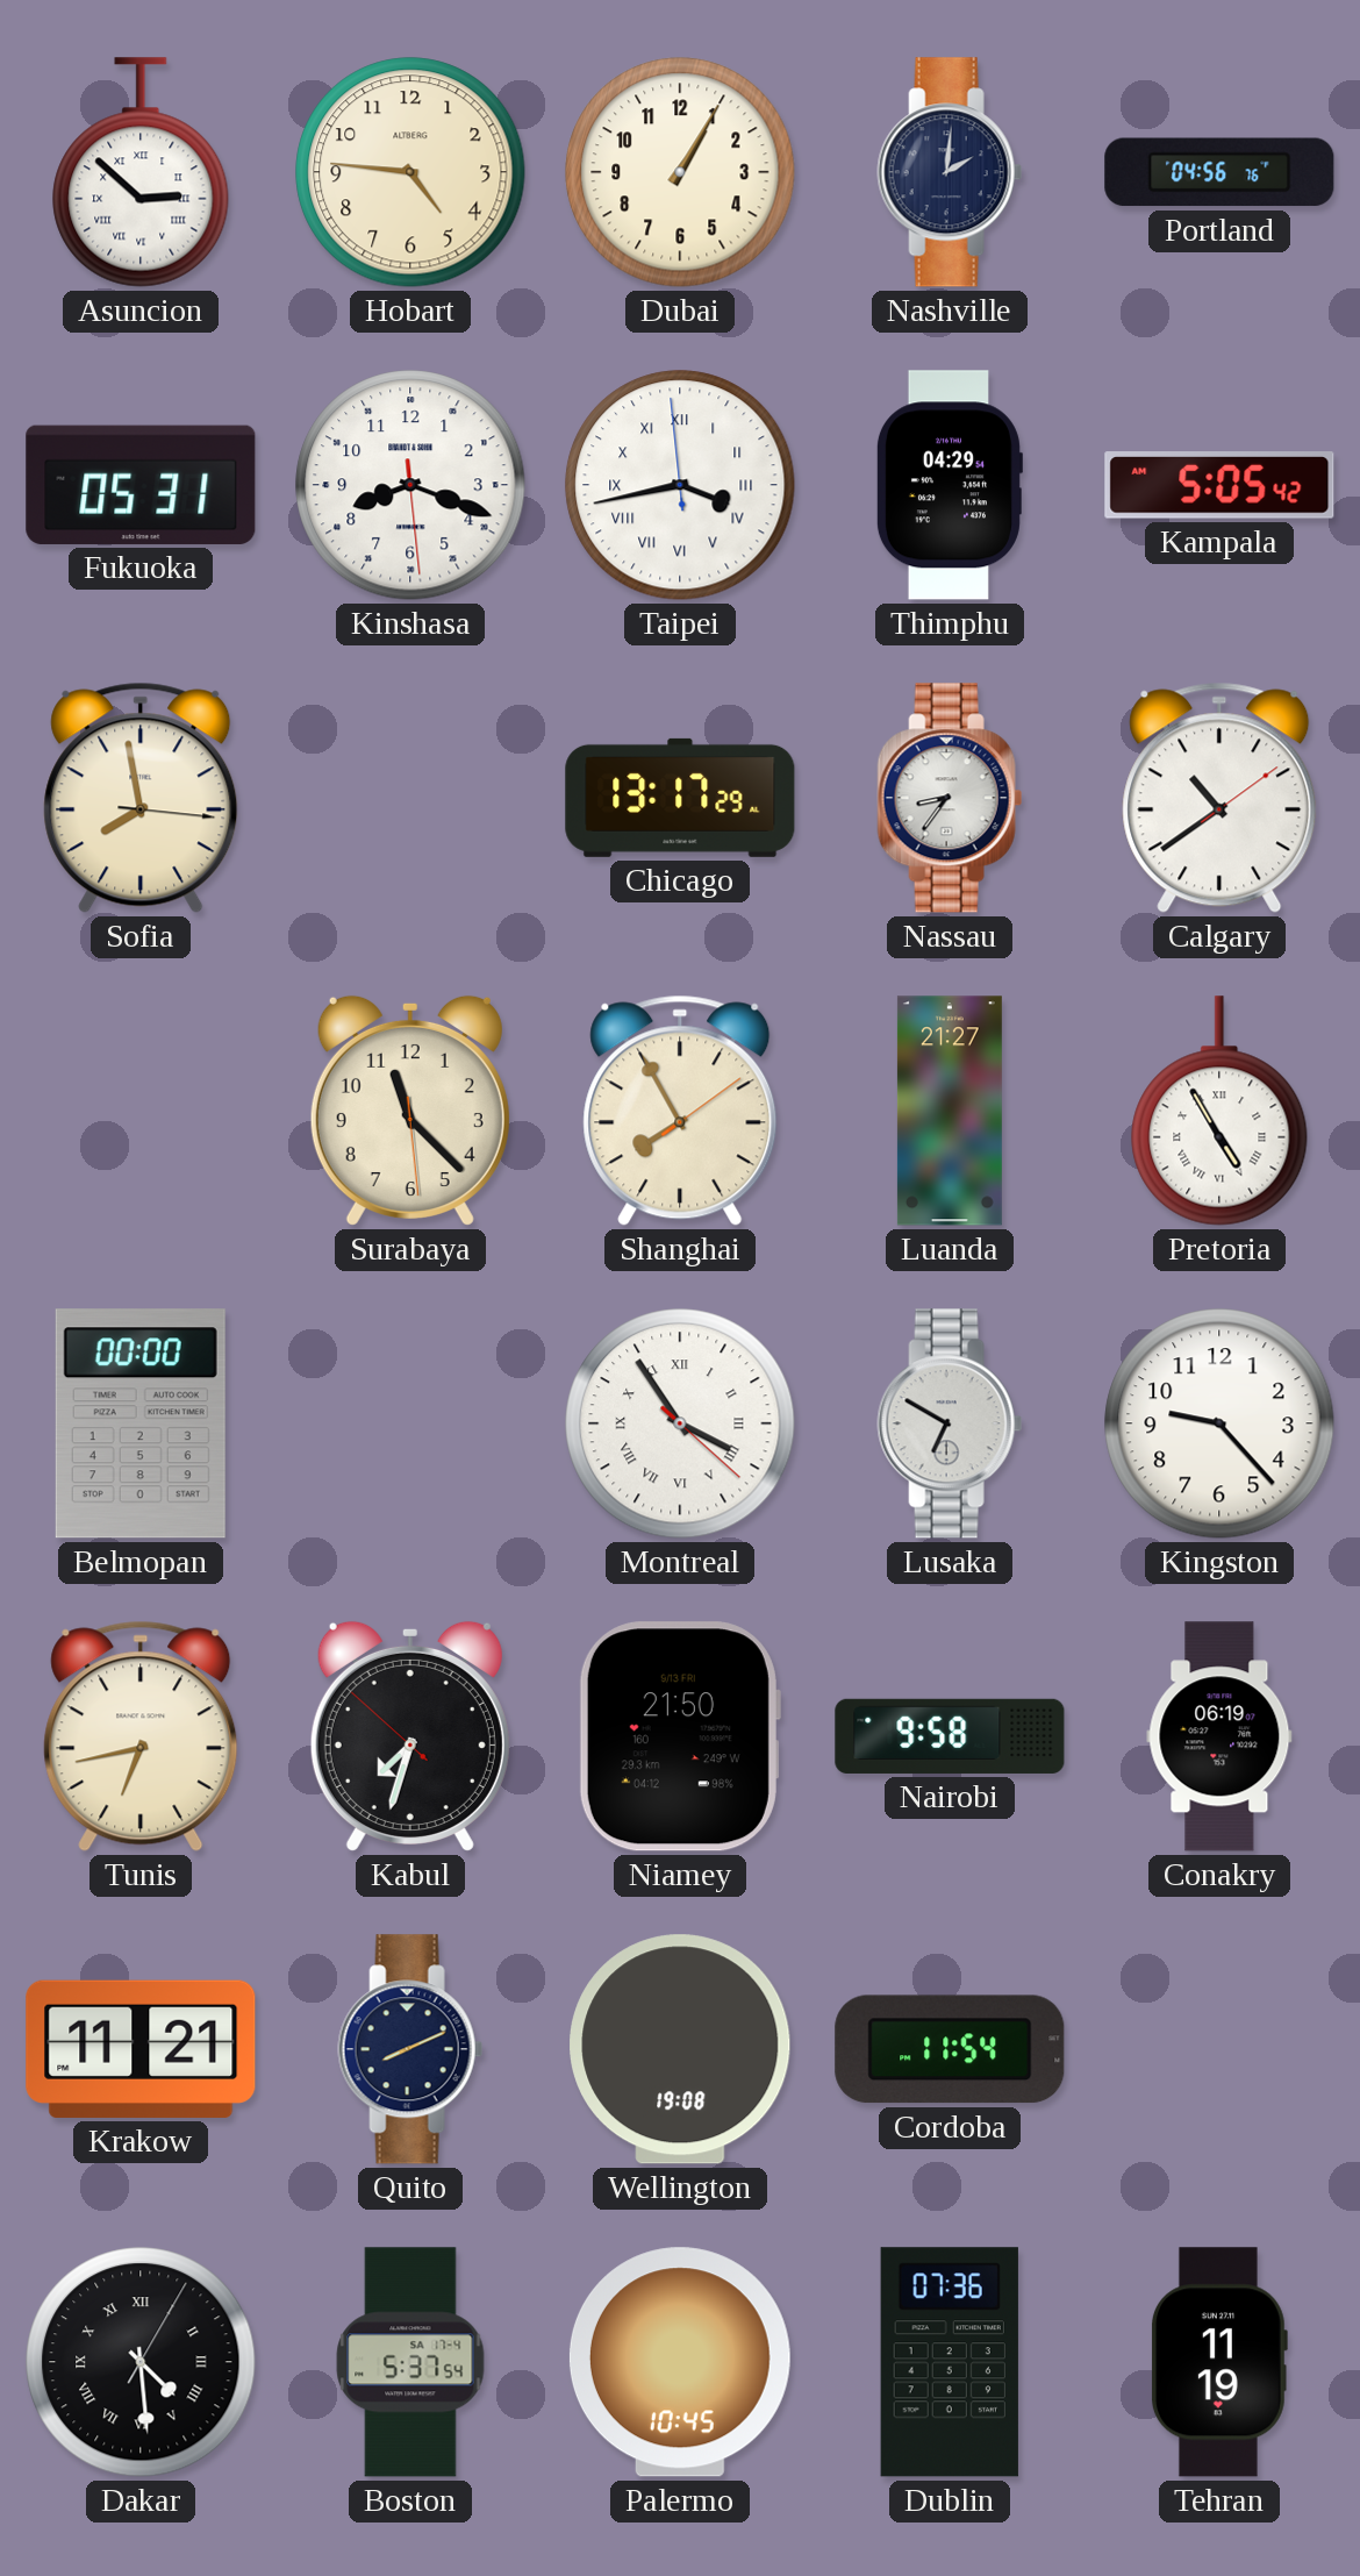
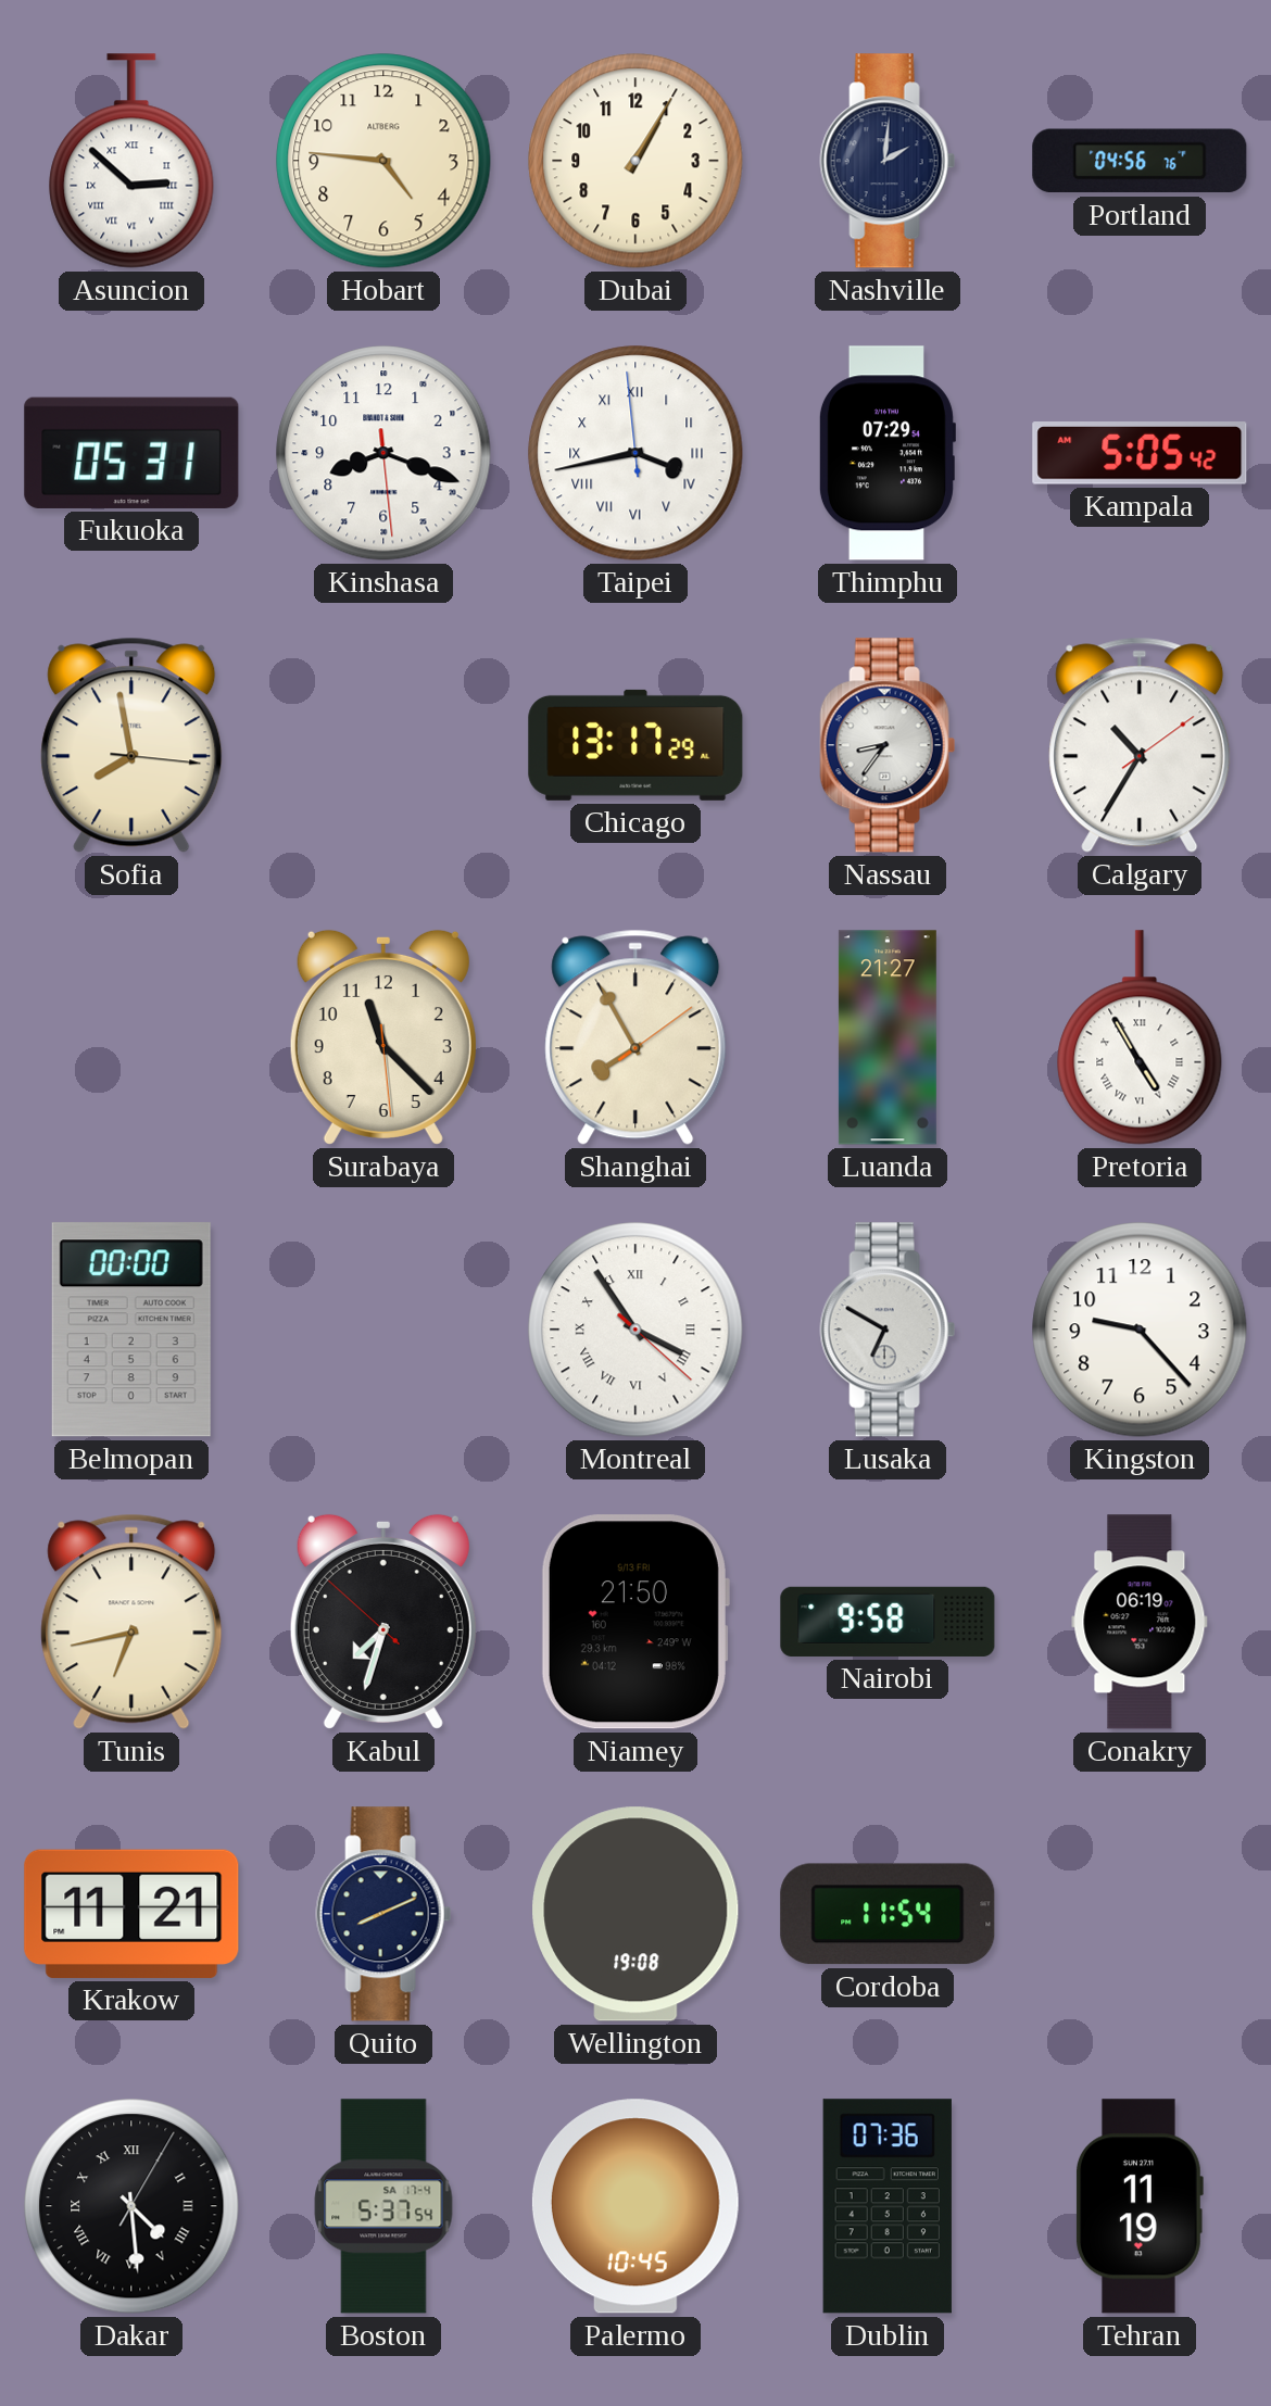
Thimphu: 04:29 -> 07:29 (886, 453)
Calgary: 10:39 -> 10:35 (1140, 745)
